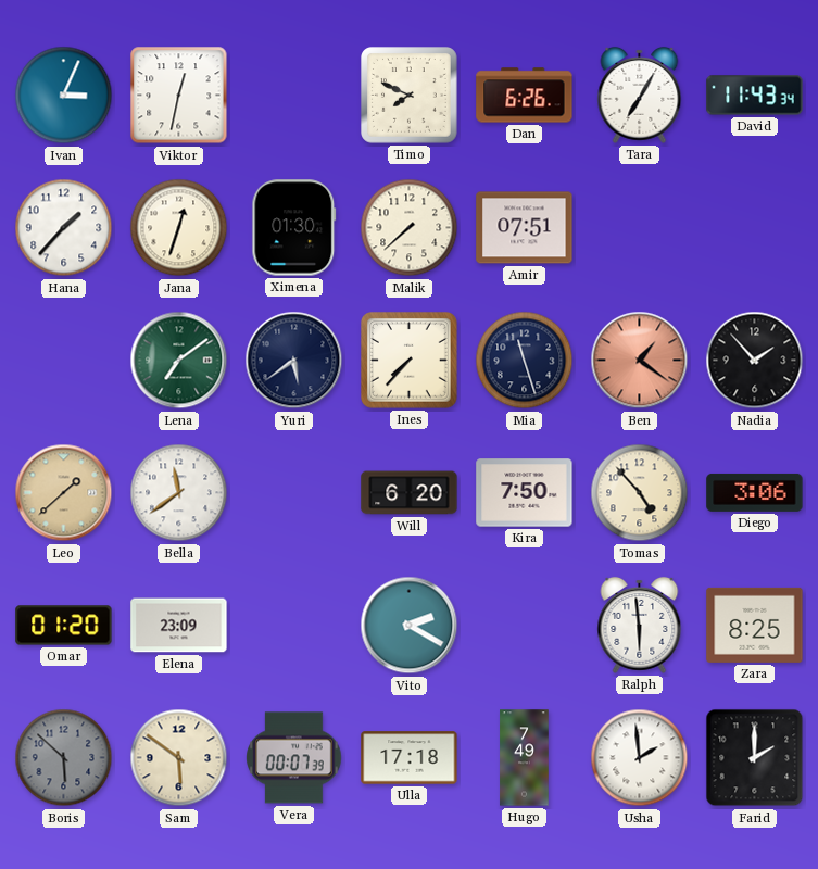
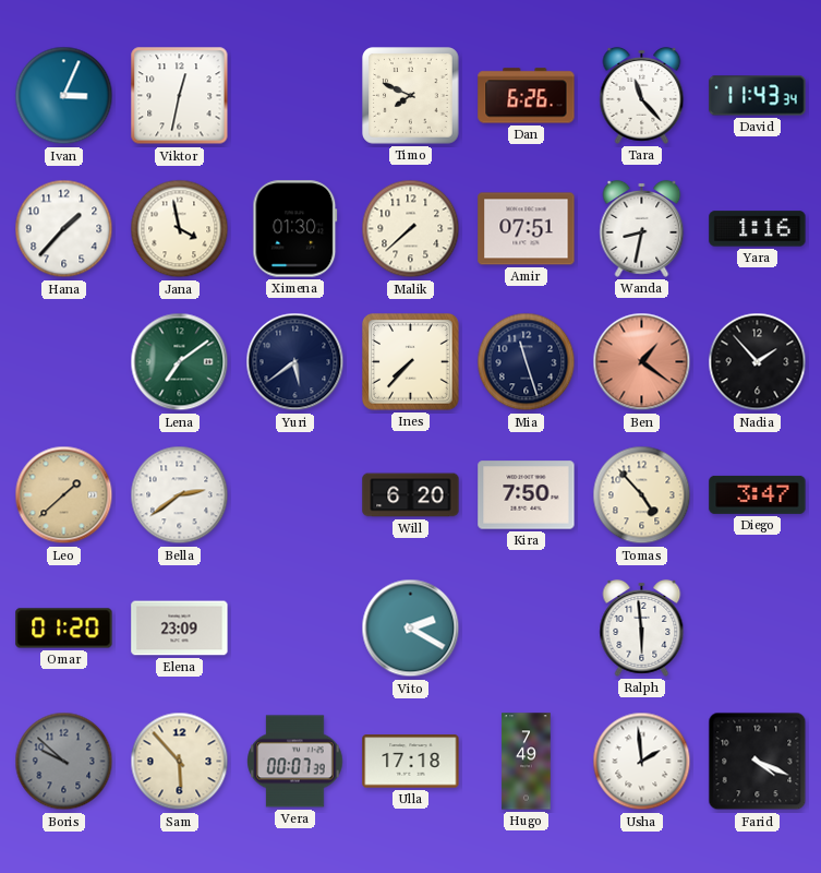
Tara: 7:05 -> 11:23 (642, 95)
Jana: 12:33 -> 3:58 (180, 229)
Wanda: none -> 8:32 (642, 228)
Yara: none -> 1:16 (758, 229)
Bella: 11:39 -> 2:39 (180, 495)
Diego: 3:06 -> 3:47 (758, 494)
Zara: 8:25 -> none (755, 625)
Boris: 5:52 -> 9:52 (64, 762)
Sam: 5:51 -> 5:53 (180, 762)
Farid: 2:00 -> 4:19 (758, 762)
